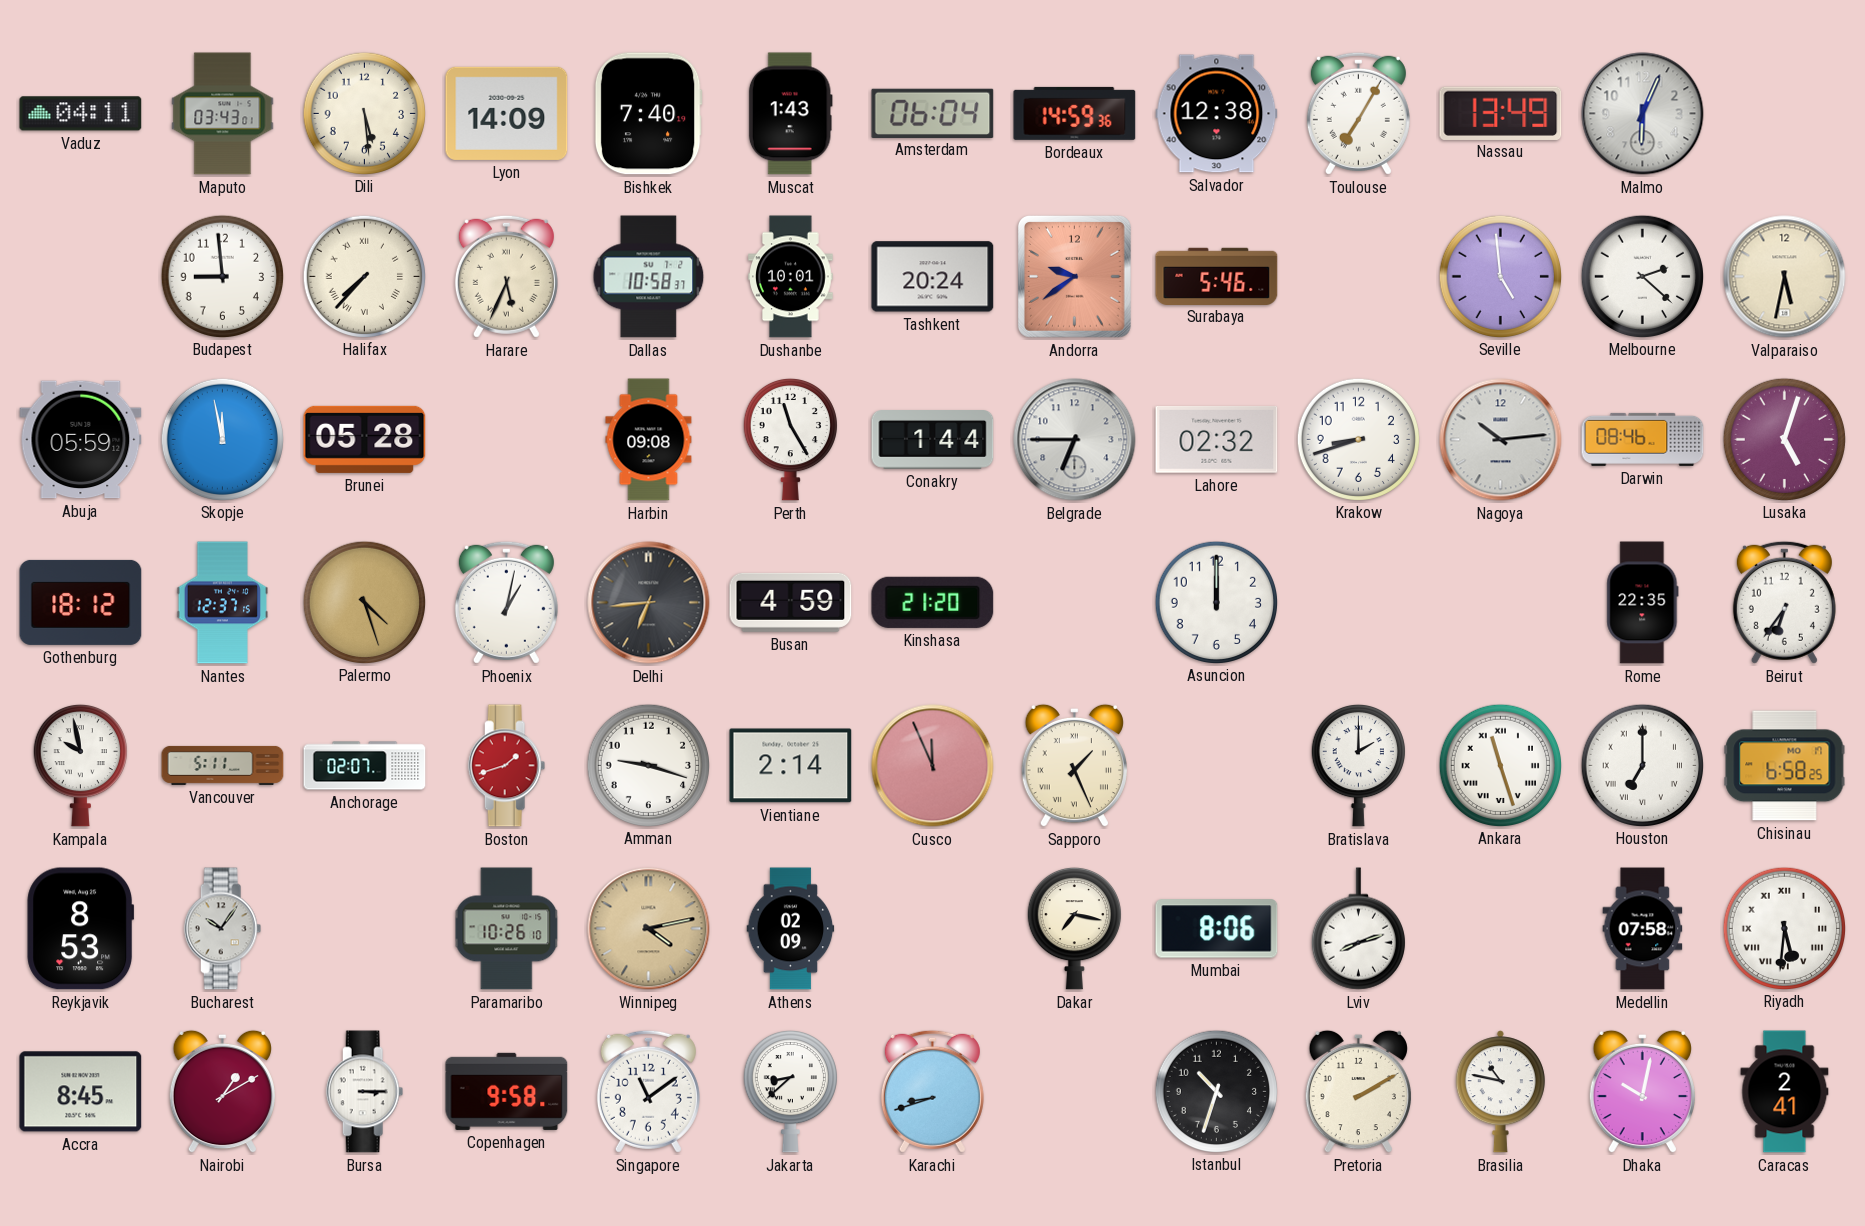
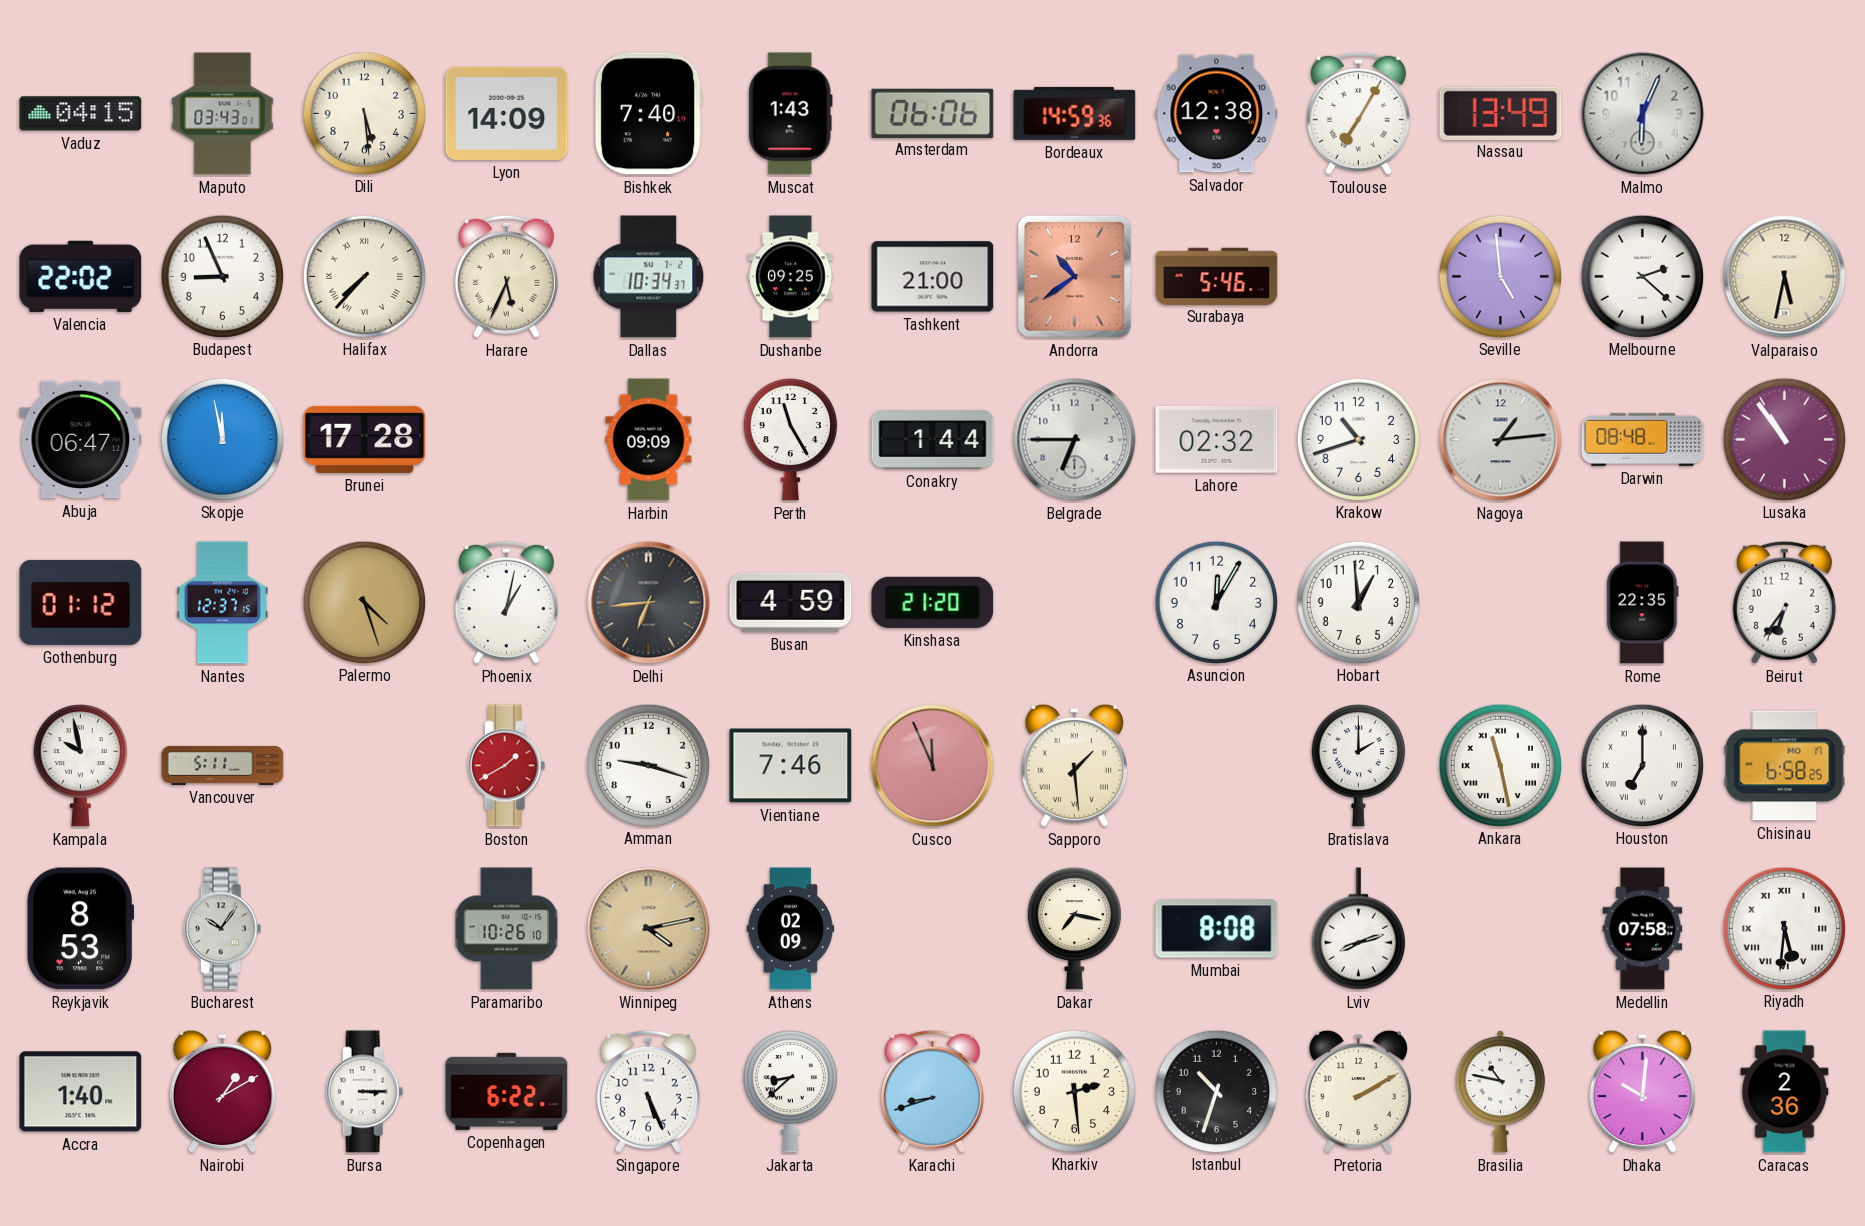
Vaduz: 04:11 -> 04:15 (81, 114)
Amsterdam: 06:04 -> 06:06 (933, 113)
Valencia: none -> 22:02 (81, 276)
Budapest: 8:59 -> 8:56 (222, 276)
Dallas: 10:58 -> 10:34 (649, 277)
Dushanbe: 10:01 -> 09:25 (791, 277)
Tashkent: 20:24 -> 21:00 (933, 277)
Andorra: 9:39 -> 10:39 (1074, 276)
Abuja: 05:59 -> 06:47 (81, 440)
Brunei: 05:28 -> 17:28 (365, 439)
Harbin: 09:08 -> 09:09 (649, 440)
Krakow: 8:42 -> 10:42 (1358, 439)
Nagoya: 10:14 -> 1:14 (1501, 440)
Darwin: 08:46 -> 08:48 (1643, 439)
Lusaka: 5:03 -> 10:54 (1784, 439)
Gothenburg: 18:12 -> 01:12 (81, 602)
Asuncion: 12:00 -> 12:05 (1216, 602)
Hobart: none -> 12:59 (1358, 602)
Anchorage: 02:07 -> none (365, 766)
Boston: 1:42 -> 1:40 (507, 766)
Vientiane: 2:14 -> 7:46 (791, 766)
Sapporo: 1:26 -> 1:29 (1074, 766)
Ankara: 11:27 -> 11:28 (1500, 765)
Mumbai: 8:06 -> 8:08 (1217, 929)
Accra: 8:45 -> 1:40 (81, 1092)
Copenhagen: 9:58 -> 6:22 (507, 1091)
Singapore: 11:09 -> 5:26 (648, 1091)
Kharkiv: none -> 2:29 (1074, 1091)
Dhaka: 10:02 -> 10:01 (1642, 1092)
Caracas: 2:41 -> 2:36 (1785, 1092)
